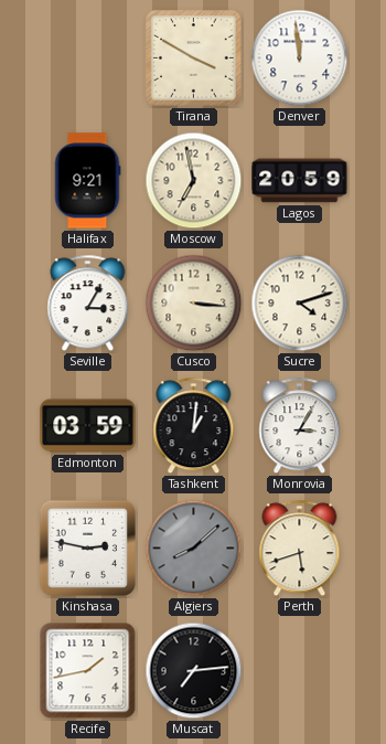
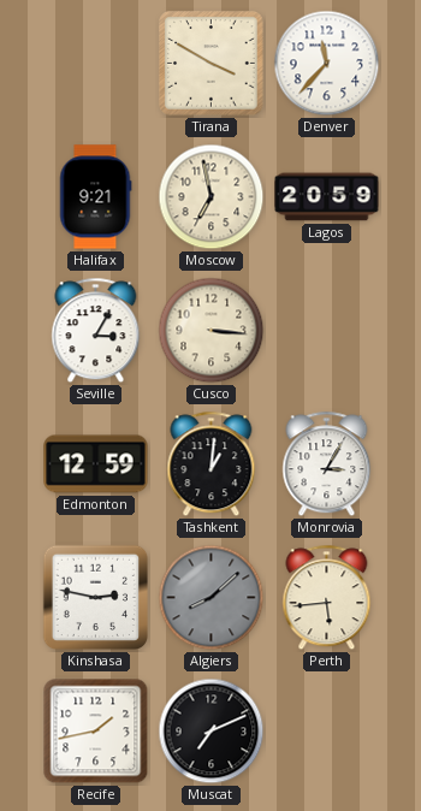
Denver: 11:59 -> 11:37 (327, 64)
Sucre: 4:12 -> none (300, 304)
Edmonton: 03:59 -> 12:59 (96, 464)
Perth: 5:42 -> 5:44 (327, 598)
Muscat: 7:14 -> 7:11 (212, 732)
